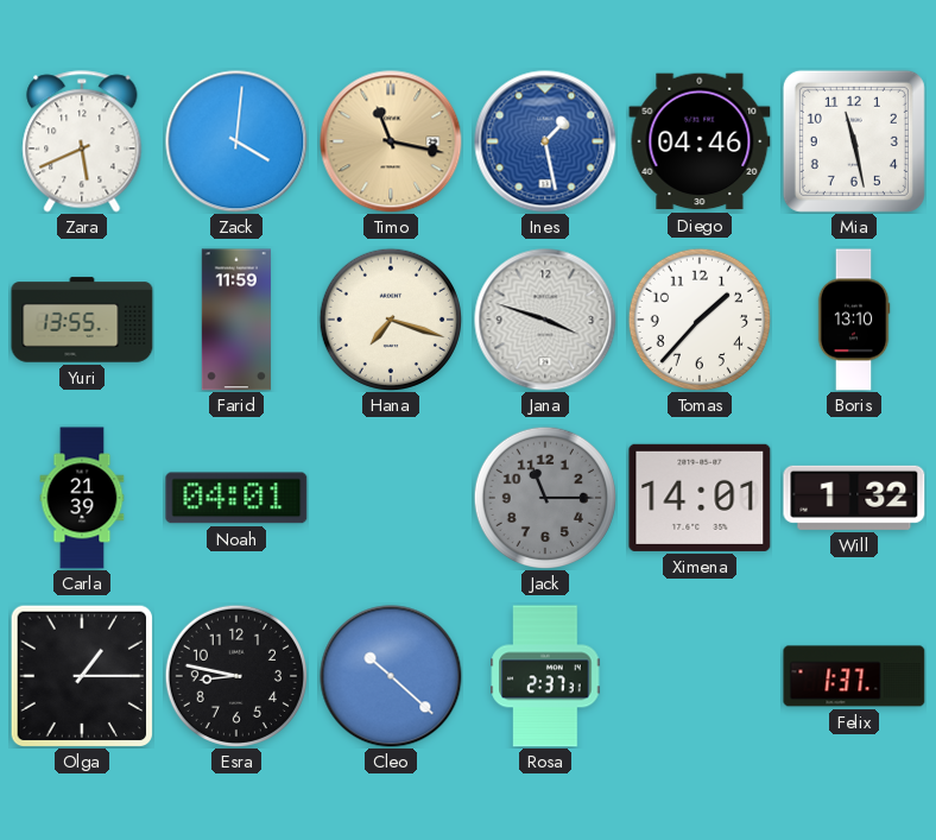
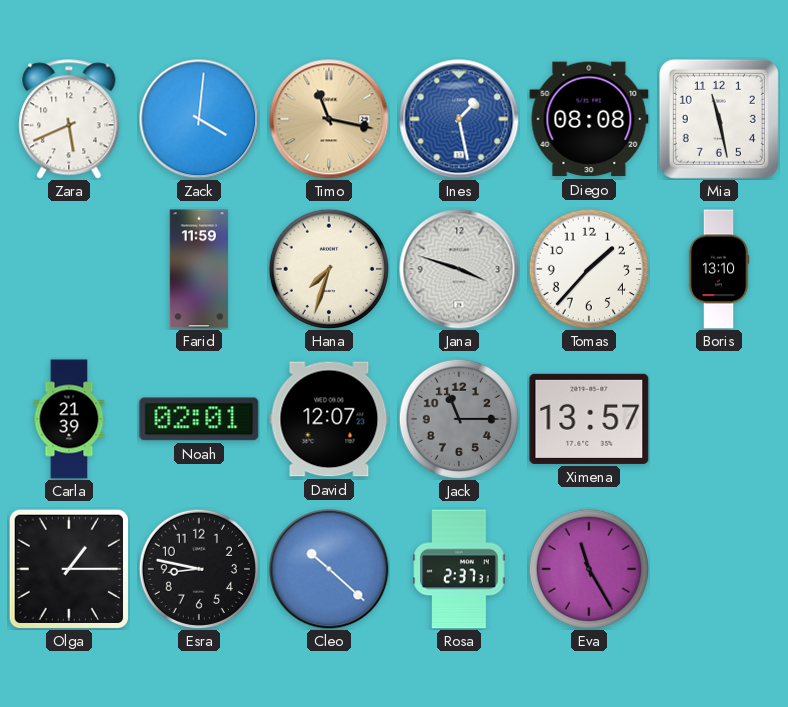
Diego: 04:46 -> 08:08 (589, 119)
Yuri: 13:55 -> none (82, 320)
Hana: 7:18 -> 7:33 (328, 268)
Noah: 04:01 -> 02:01 (199, 419)
David: none -> 12:07 (329, 419)
Ximena: 14:01 -> 13:57 (589, 419)
Will: 1:32 -> none (854, 498)
Eva: none -> 11:25 (588, 568)
Felix: 1:37 -> none (854, 676)
